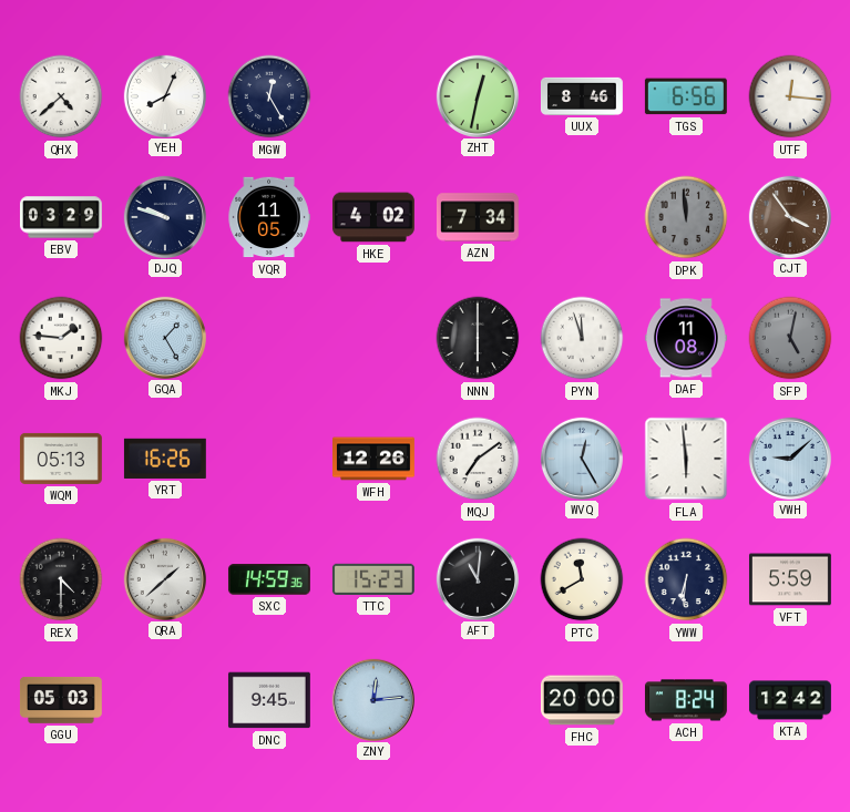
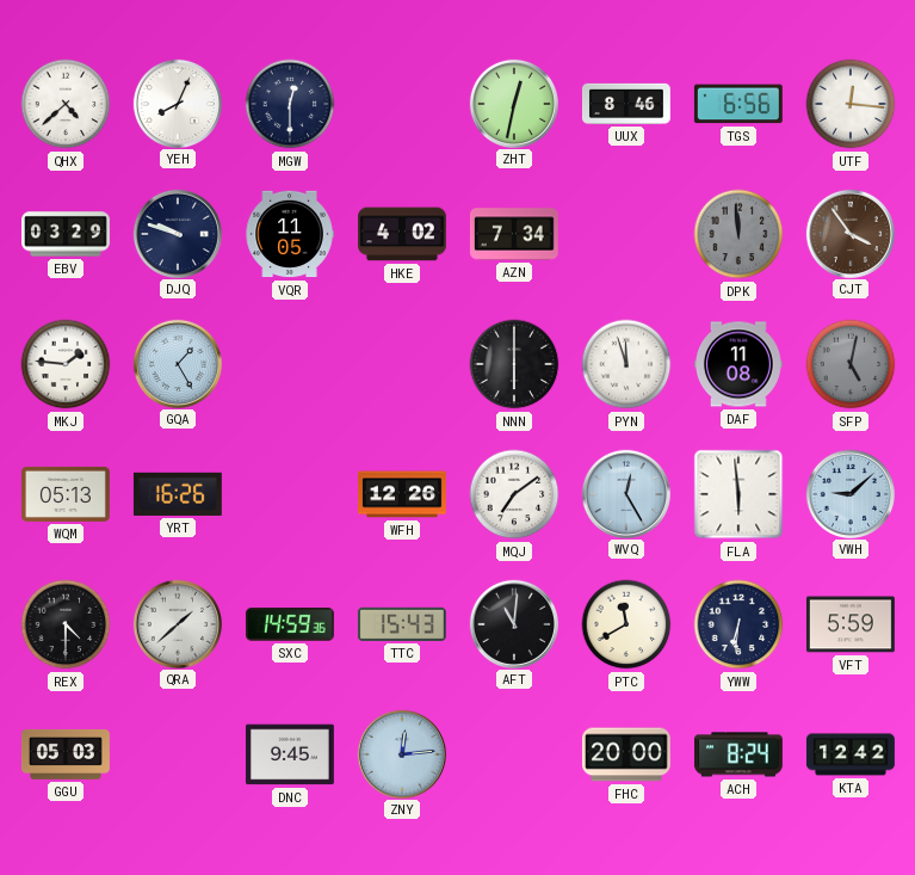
MGW: 12:25 -> 12:30 (290, 104)
TTC: 15:23 -> 15:43 (402, 624)
